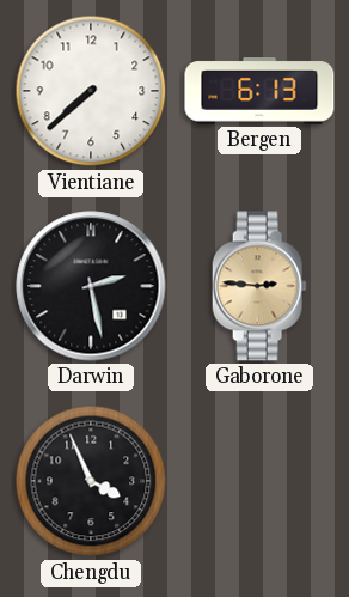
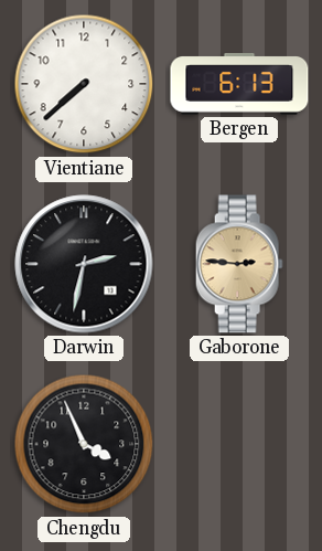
Darwin: 2:28 -> 2:32 (84, 264)
